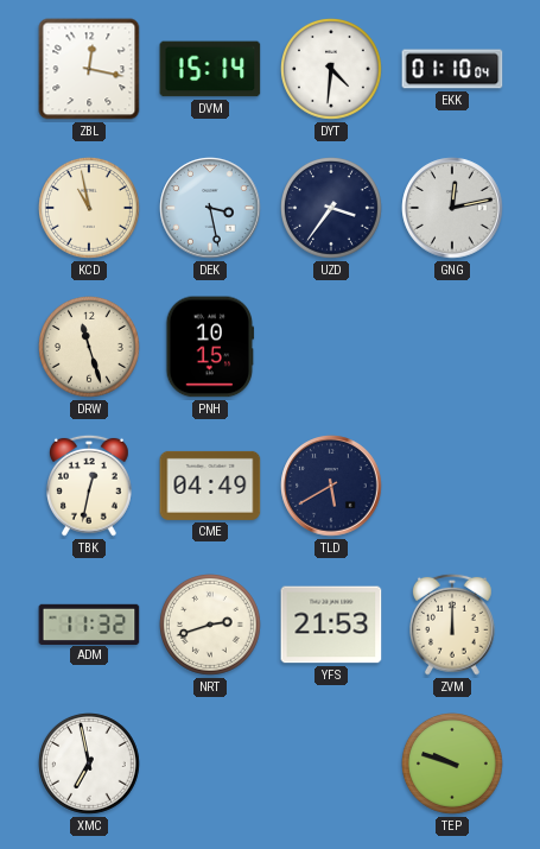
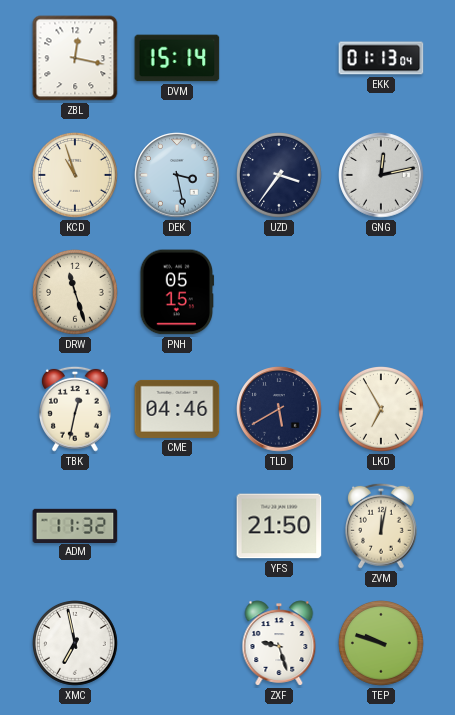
DYT: 4:31 -> none (332, 70)
EKK: 01:10 -> 01:13 (381, 58)
KCD: 10:58 -> 10:57 (76, 176)
PNH: 10:15 -> 05:15 (177, 292)
CME: 04:49 -> 04:46 (177, 409)
LKD: none -> 6:55 (382, 410)
NRT: 2:42 -> none (211, 626)
YFS: 21:53 -> 21:50 (279, 526)
ZVM: 12:00 -> 12:02 (382, 526)
ZXF: none -> 9:27 (279, 643)
